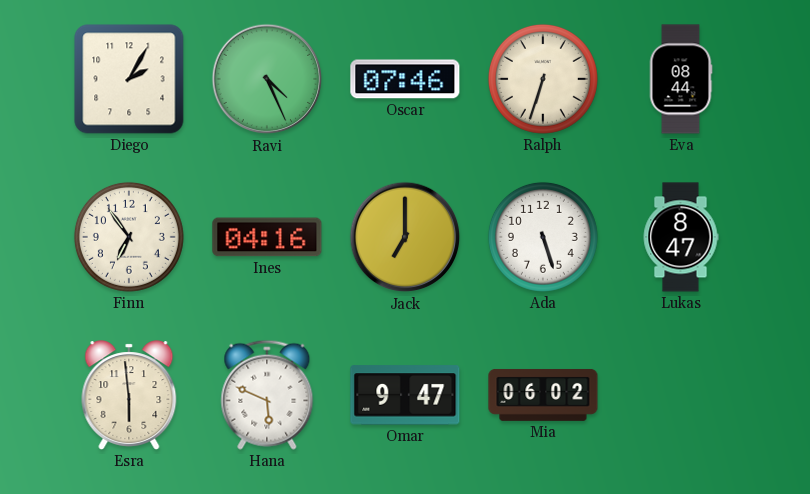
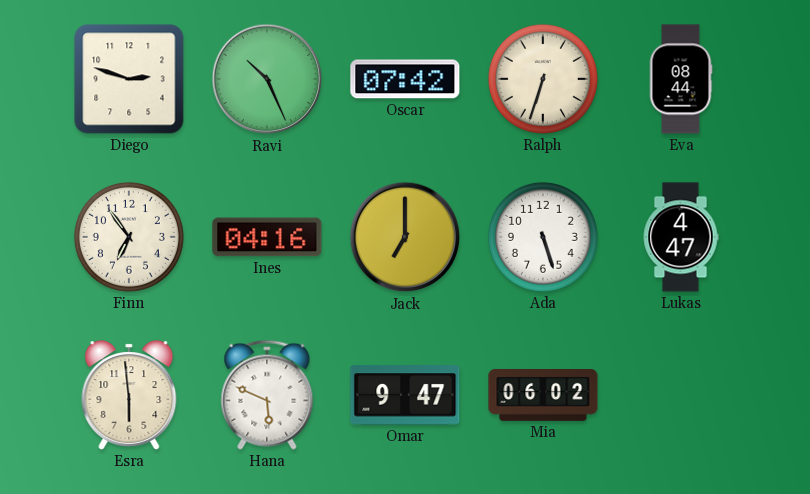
Diego: 2:05 -> 2:48 (129, 79)
Ravi: 4:26 -> 10:26 (267, 79)
Oscar: 07:46 -> 07:42 (405, 79)
Lukas: 8:47 -> 4:47 (681, 237)
